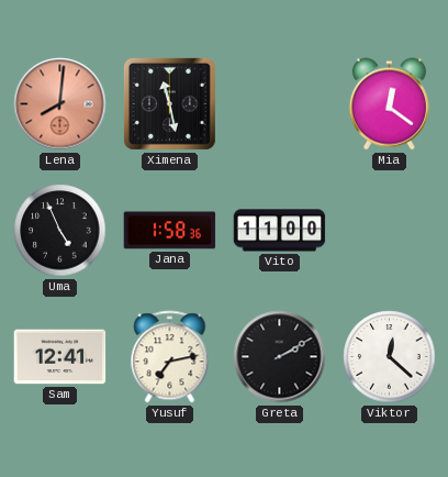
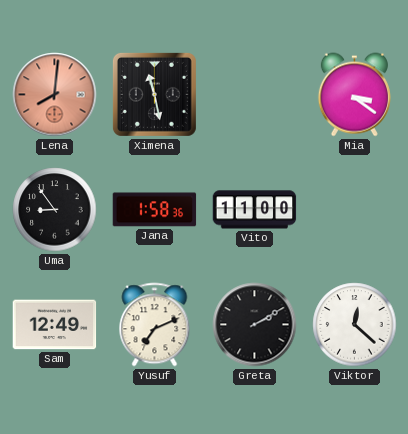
Mia: 12:21 -> 3:21 (354, 95)
Uma: 4:56 -> 8:54 (55, 210)
Sam: 12:41 -> 12:49 (55, 325)
Yusuf: 7:13 -> 7:11 (155, 325)
